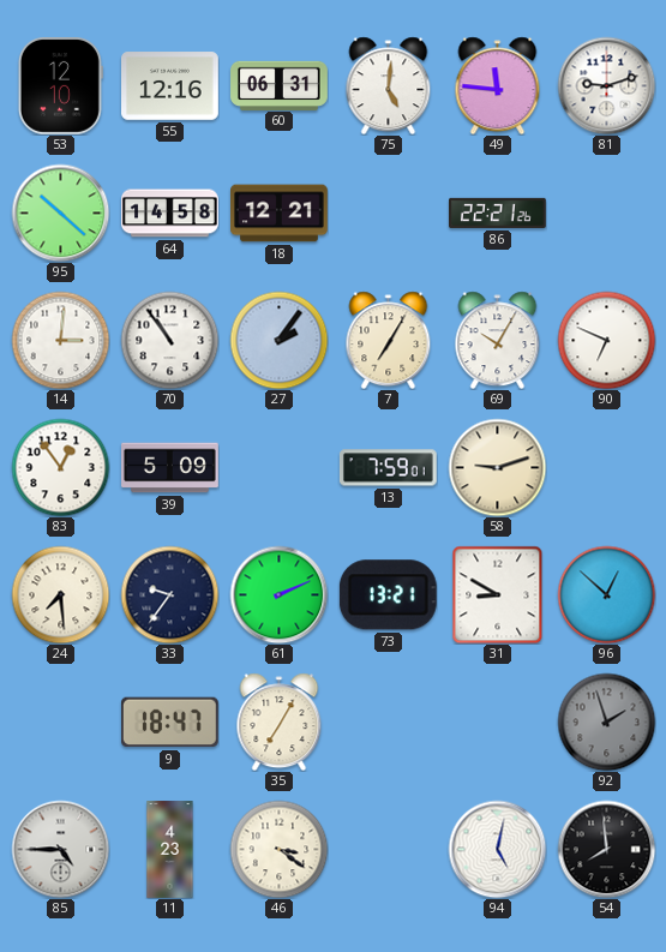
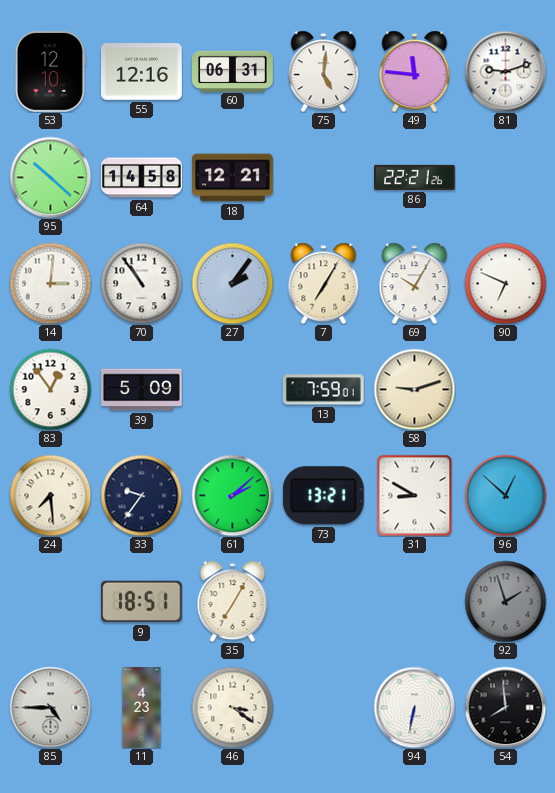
61: 2:11 -> 2:08 (232, 495)
9: 18:47 -> 18:51 (141, 602)
94: 5:02 -> 6:32 (414, 707)
